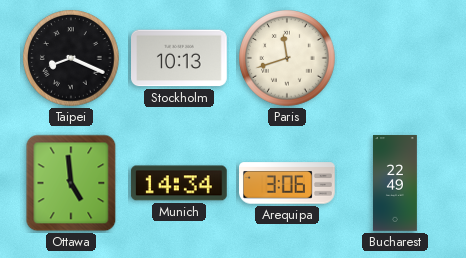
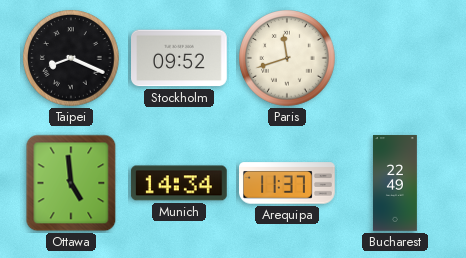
Stockholm: 10:13 -> 09:52 (180, 58)
Arequipa: 3:06 -> 11:37 (288, 183)
